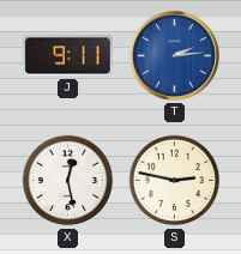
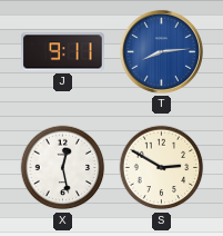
T: 2:14 -> 8:14 (161, 51)
S: 2:47 -> 2:50 (162, 168)
